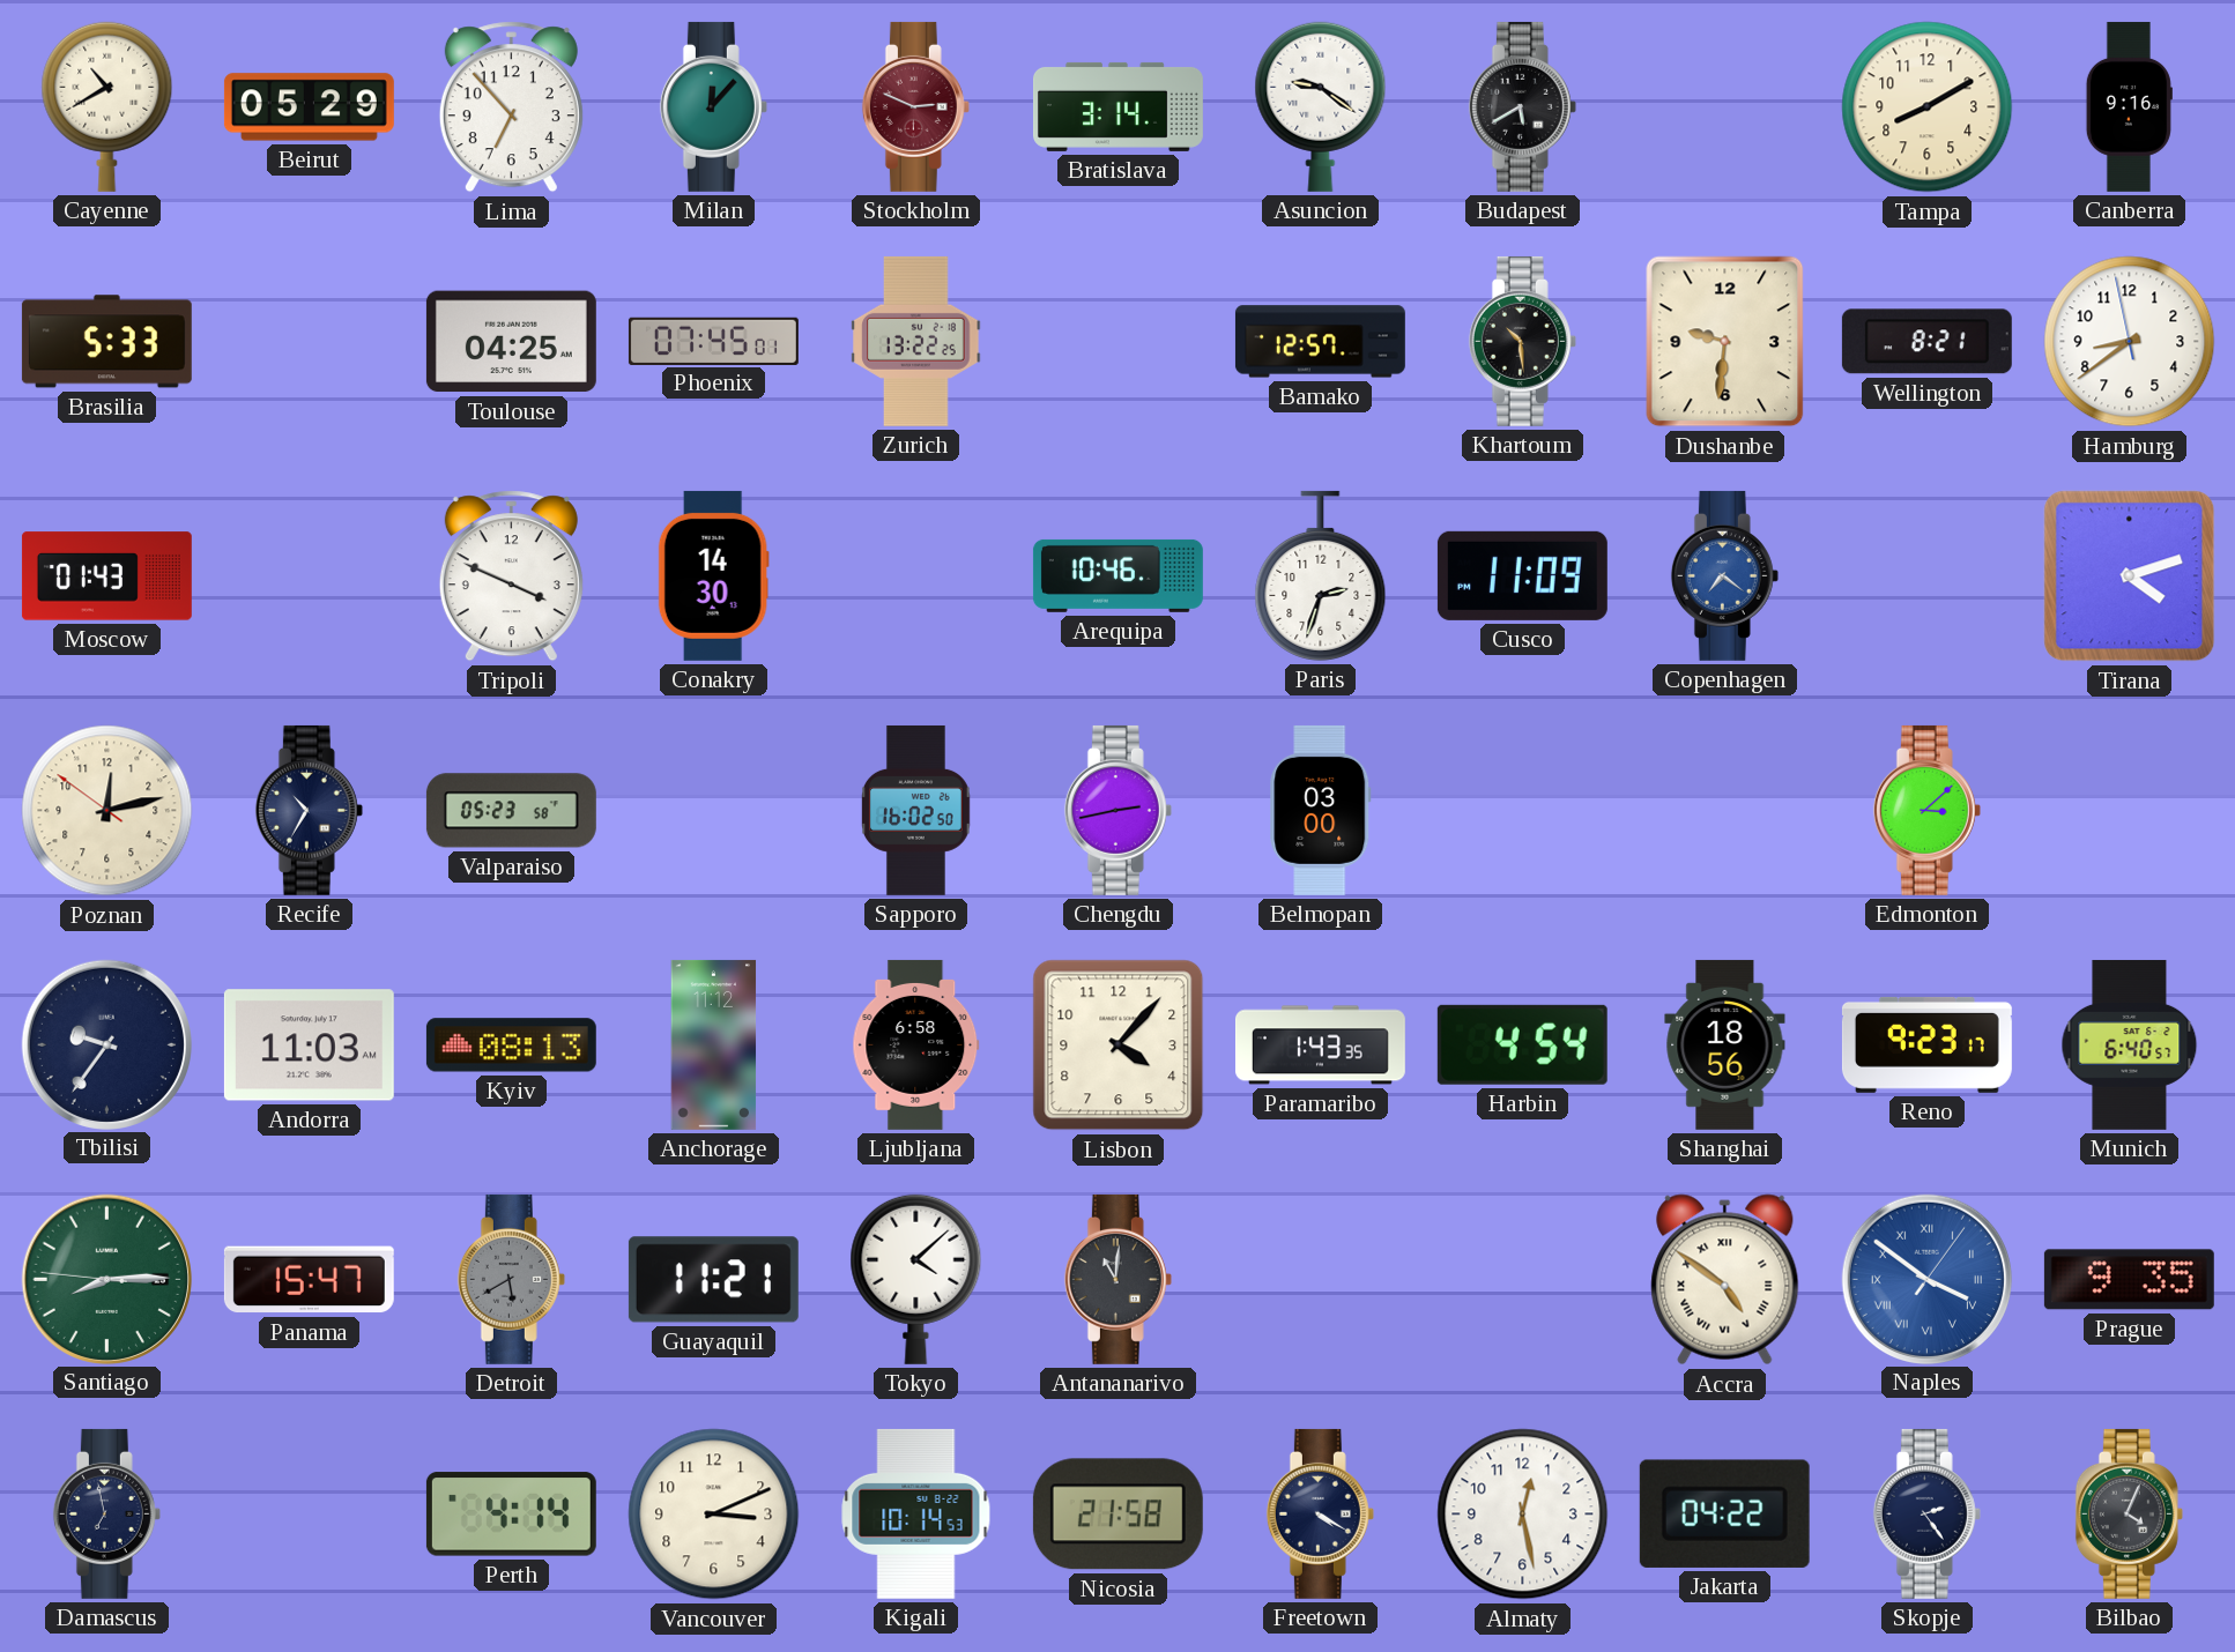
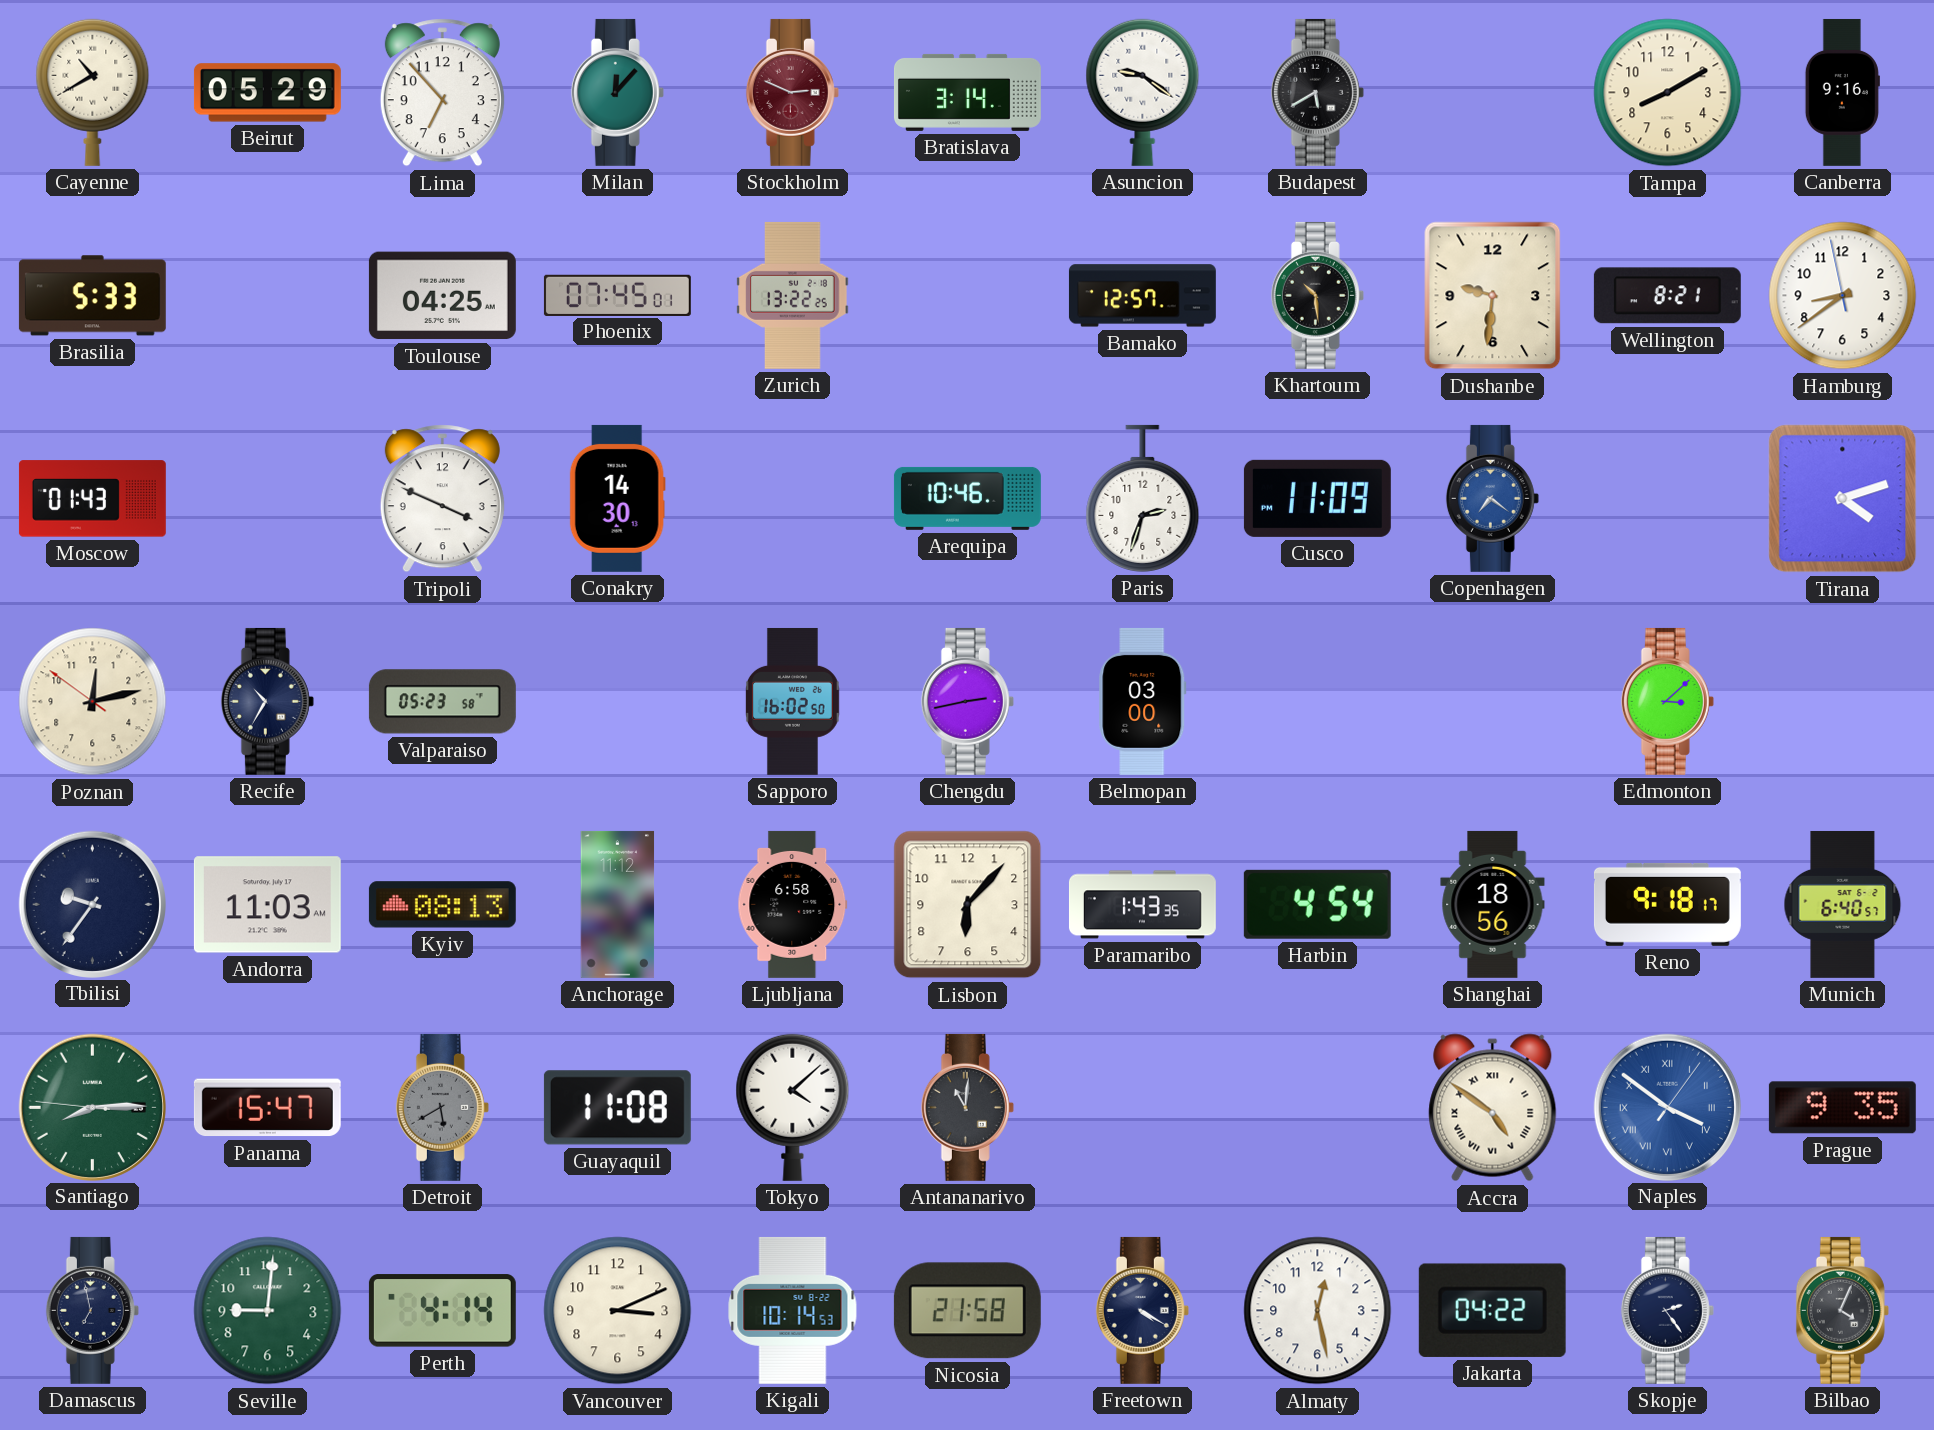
Lisbon: 4:07 -> 6:07 (968, 905)
Reno: 9:23 -> 9:18 (1667, 904)
Guayaquil: 11:21 -> 11:08 (617, 1108)
Seville: none -> 9:01 (268, 1311)
